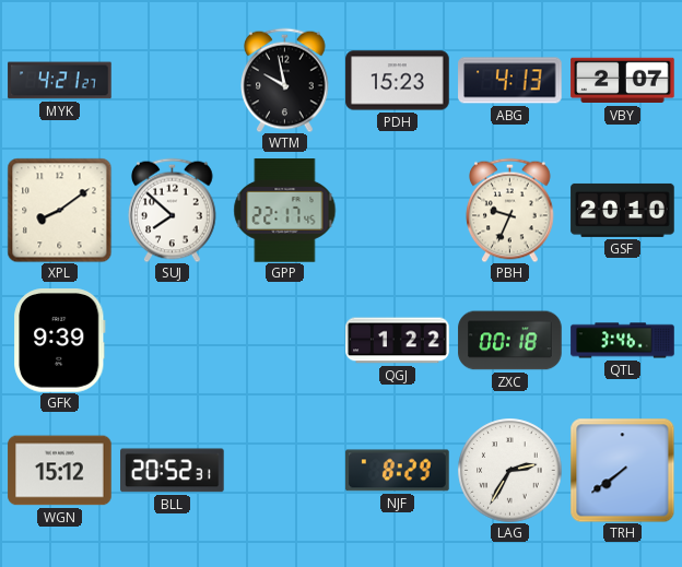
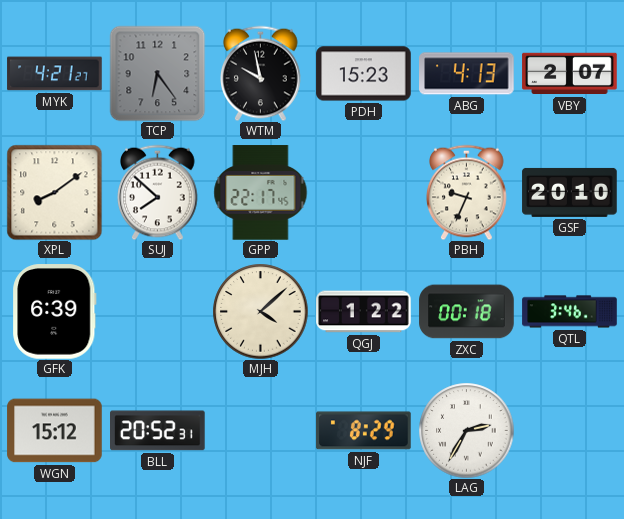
TCP: none -> 6:24 (157, 73)
GFK: 9:39 -> 6:39 (55, 312)
MJH: none -> 4:08 (260, 311)
TRH: 7:39 -> none (622, 470)
